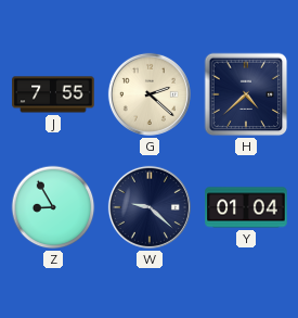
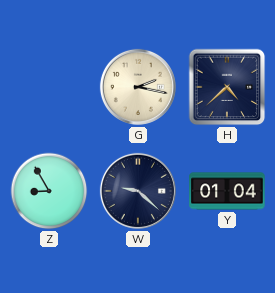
J: 7:55 -> none (53, 94)
G: 2:22 -> 2:17 (138, 87)
